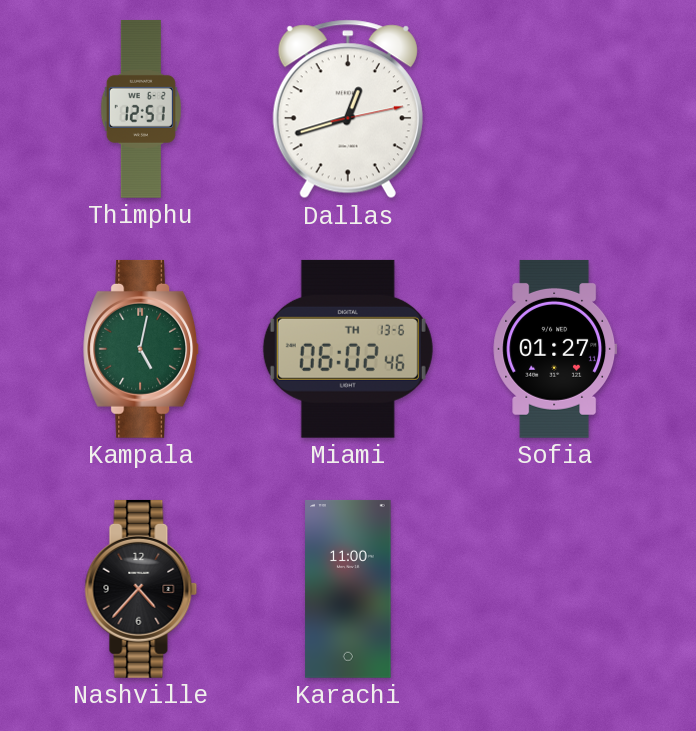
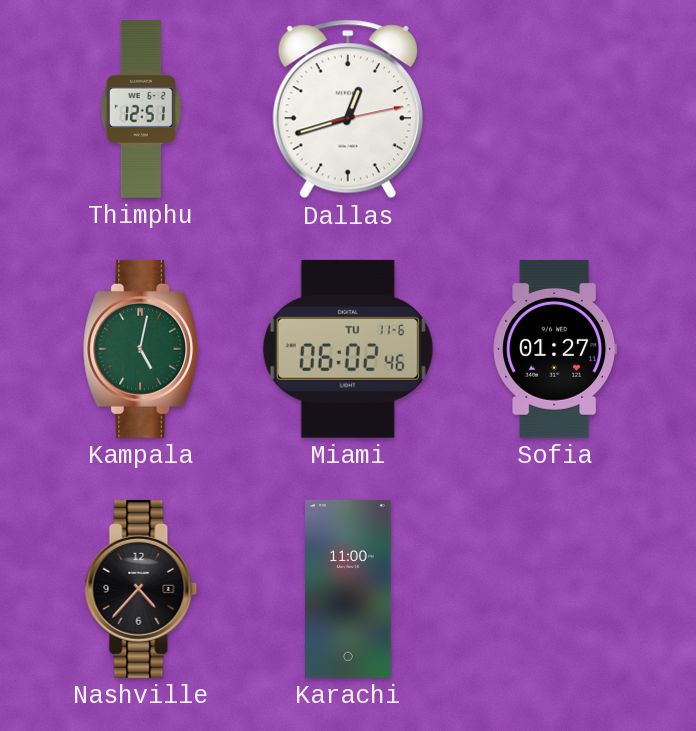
Miami date: TH 13-6 -> TU 11-6 (348, 349)
